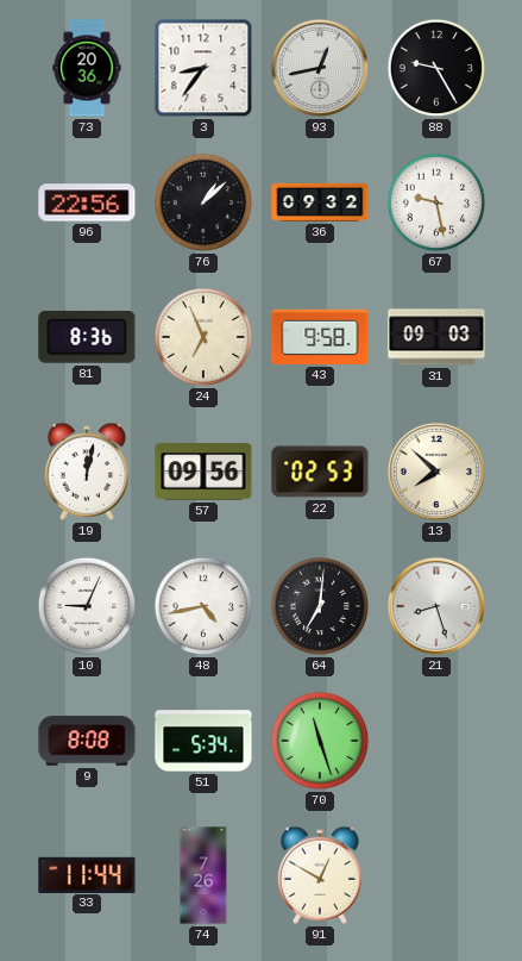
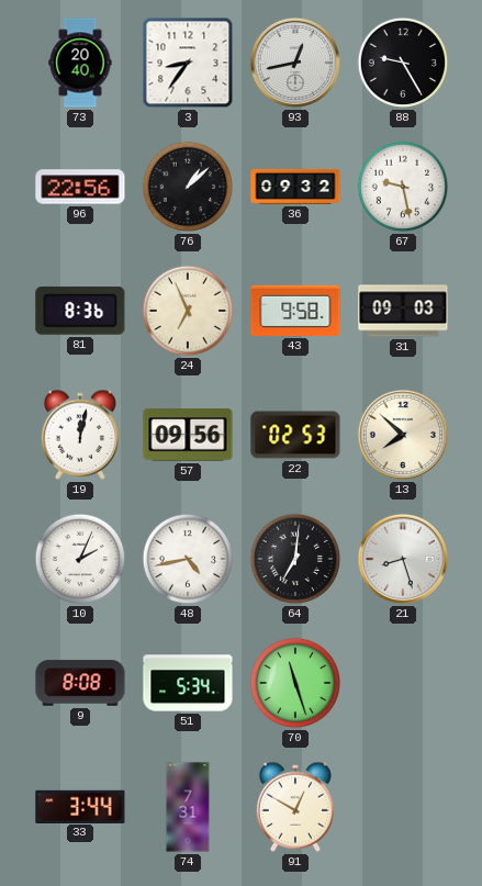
73: 20:36 -> 20:40 (80, 63)
10: 9:04 -> 2:04 (80, 559)
33: 11:44 -> 3:44 (80, 806)
74: 7:26 -> 7:31 (188, 807)
